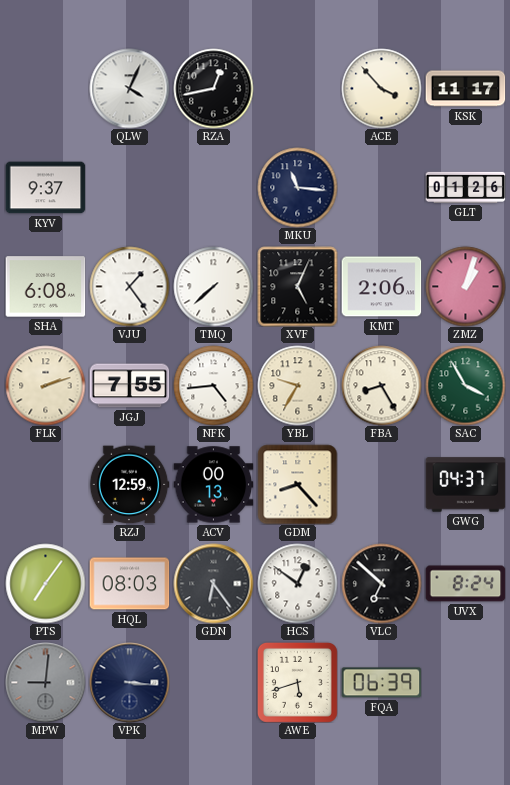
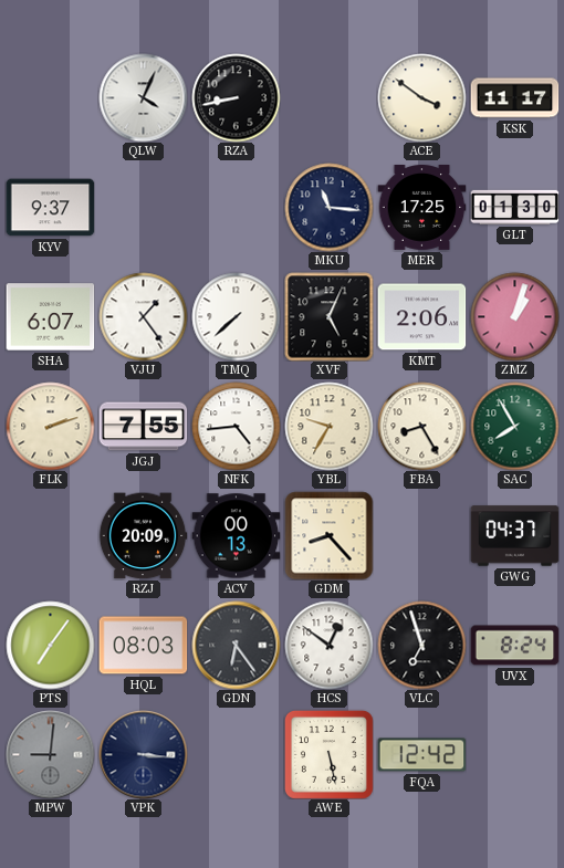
RZA: 12:43 -> 8:43 (236, 97)
ACE: 3:53 -> 3:51 (421, 97)
MER: none -> 17:25 (421, 208)
GLT: 01:26 -> 01:30 (514, 207)
SHA: 6:08 -> 6:07 (50, 317)
SAC: 3:55 -> 7:55 (514, 426)
RZJ: 12:59 -> 20:09 (143, 536)
VLC: 6:52 -> 6:57 (421, 645)
AWE: 5:42 -> 5:28 (328, 754)
FQA: 06:39 -> 12:42 (421, 755)
